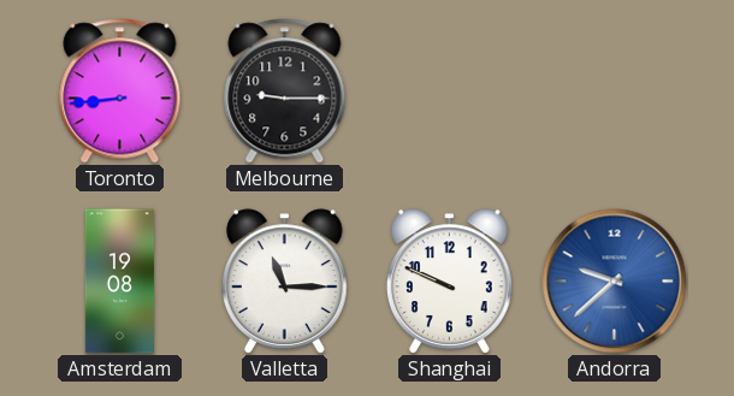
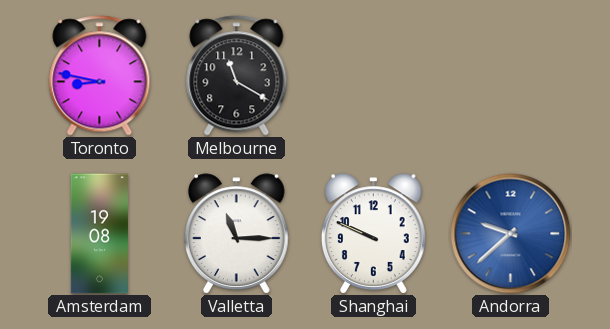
Toronto: 8:44 -> 8:47 (100, 76)
Melbourne: 9:15 -> 11:20 (237, 76)
